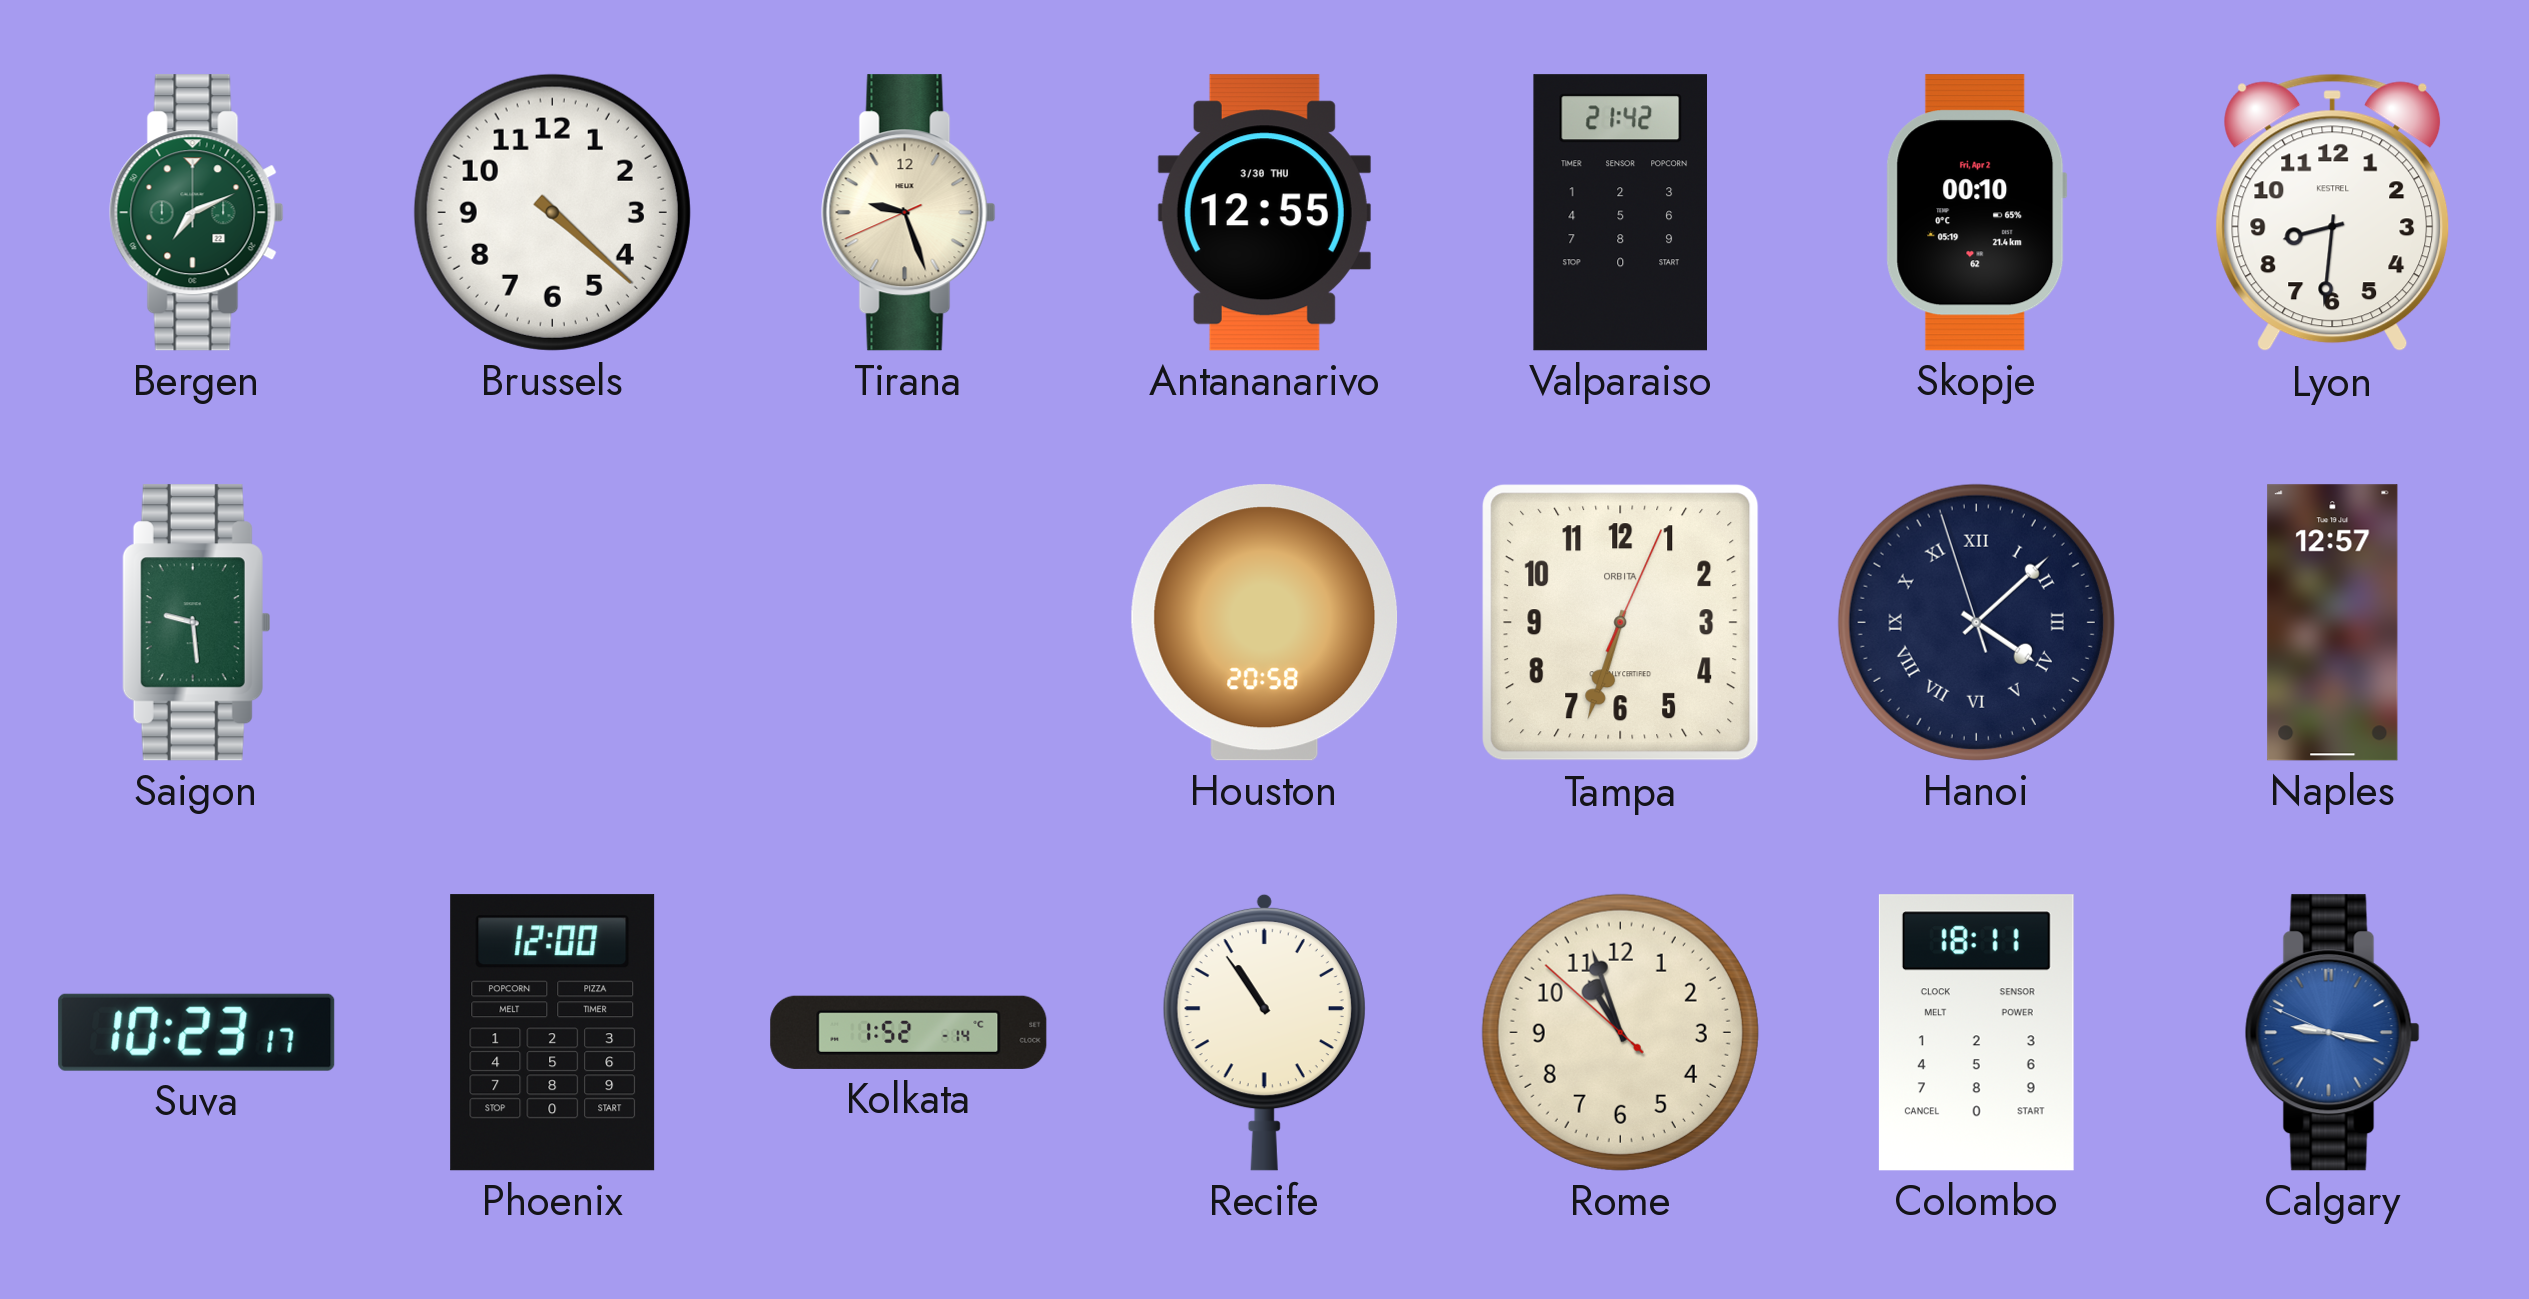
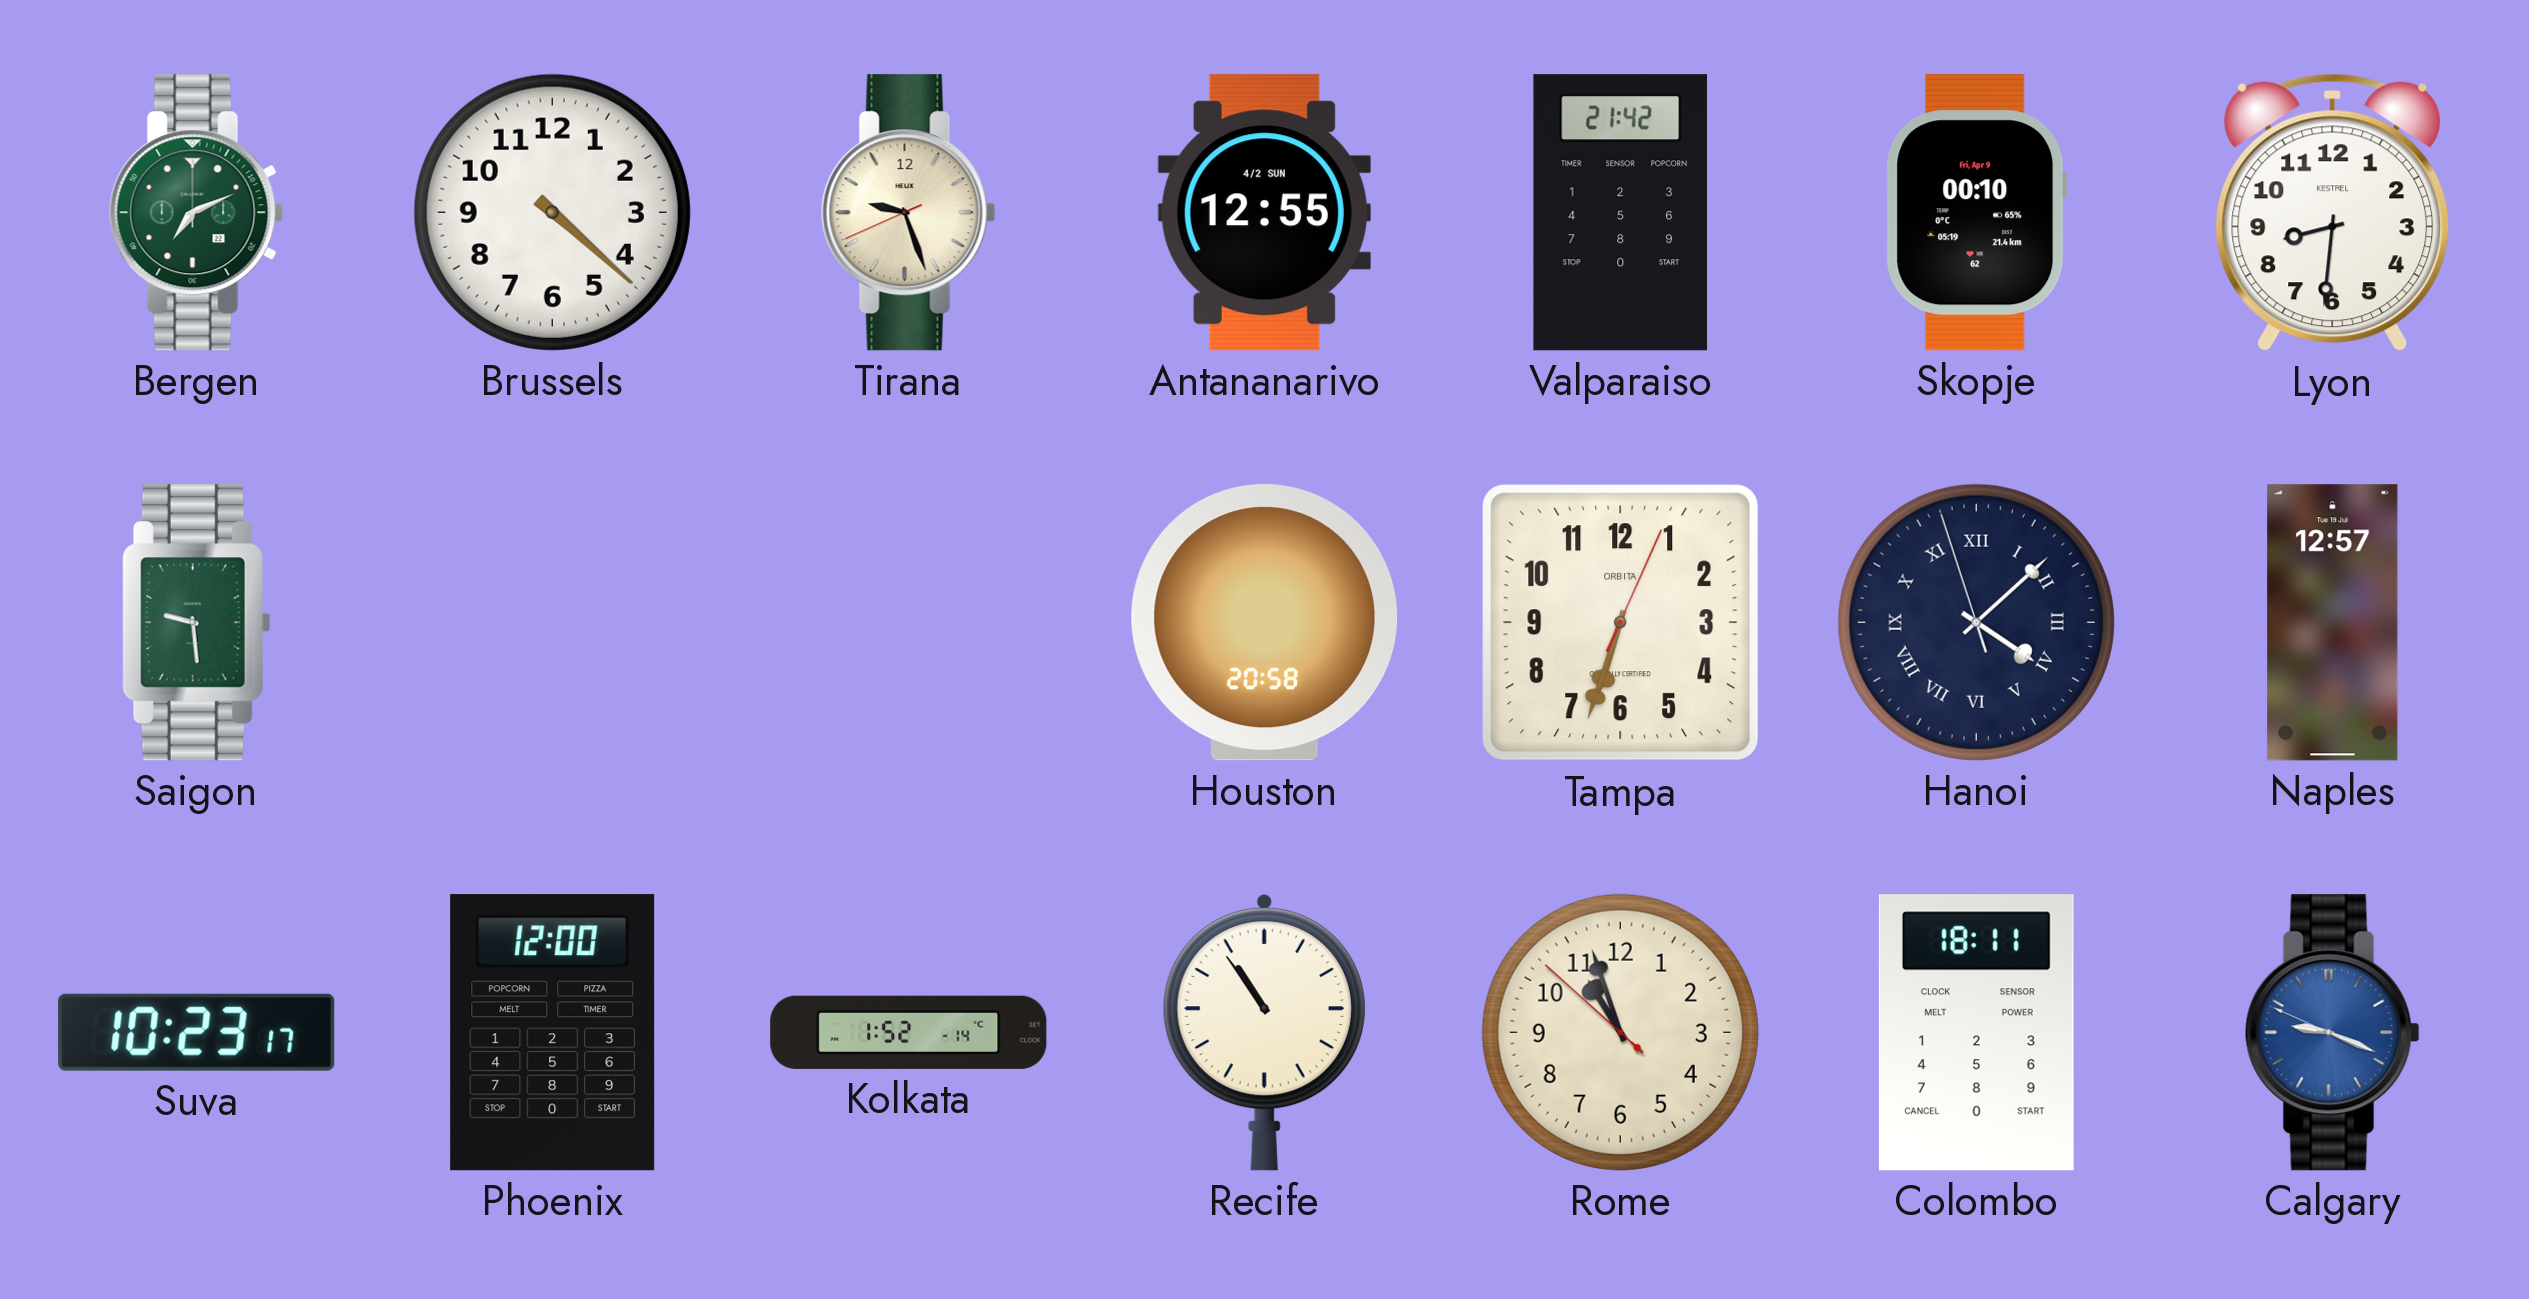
Antananarivo date: 3/30 THU -> 4/2 SUN (1264, 213)
Skopje date: Fri, Apr 2 -> Fri, Apr 9 (1976, 213)
Calgary: 9:16 -> 9:18 (2332, 1033)
